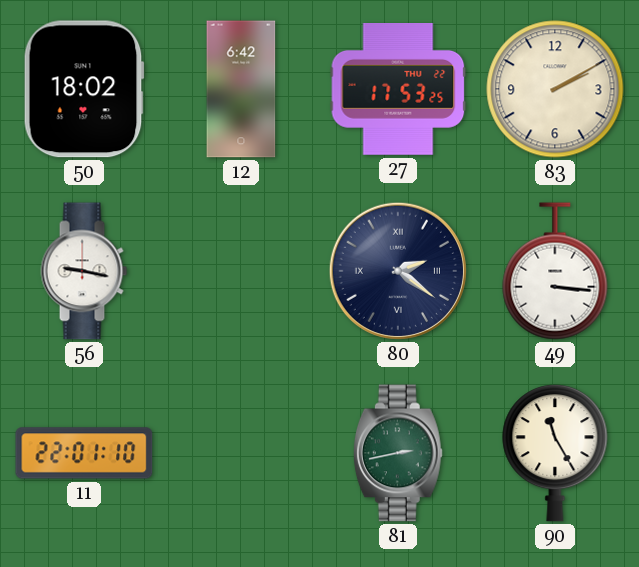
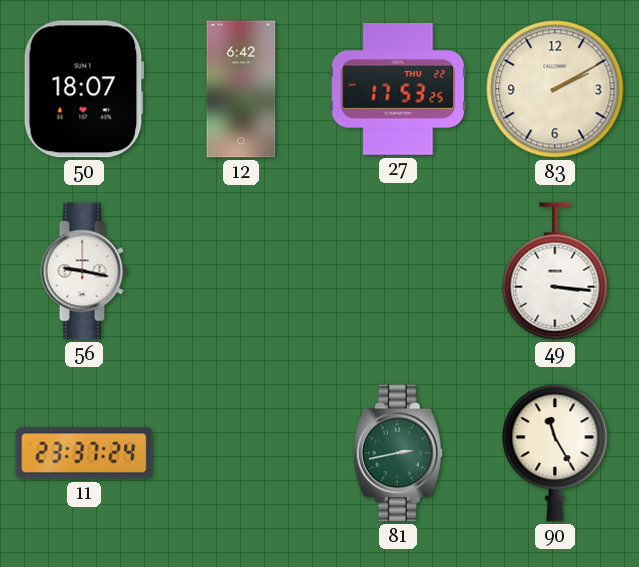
50: 18:02 -> 18:07 (84, 89)
80: 2:21 -> none (398, 271)
11: 22:01 -> 23:37 (84, 453)
